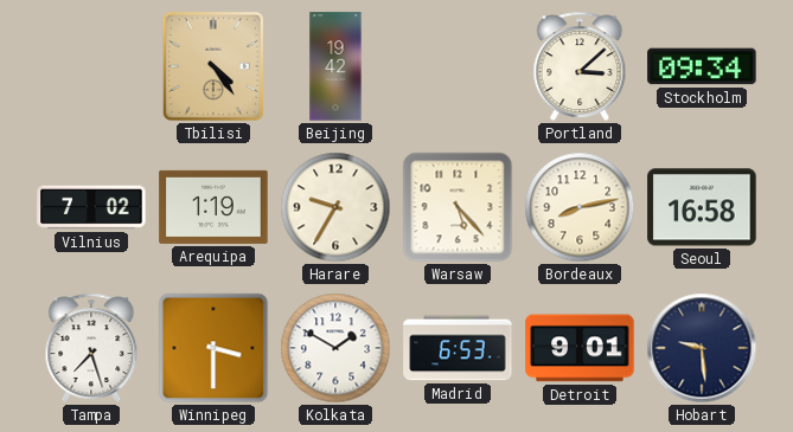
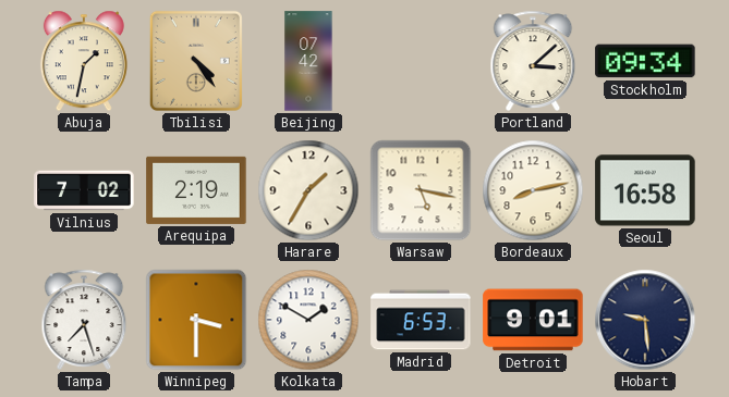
Abuja: none -> 1:32 (84, 61)
Beijing: 19:42 -> 07:42 (308, 61)
Arequipa: 1:19 -> 2:19 (196, 190)
Harare: 9:35 -> 1:35 (308, 190)
Warsaw: 5:23 -> 5:17 (421, 190)
